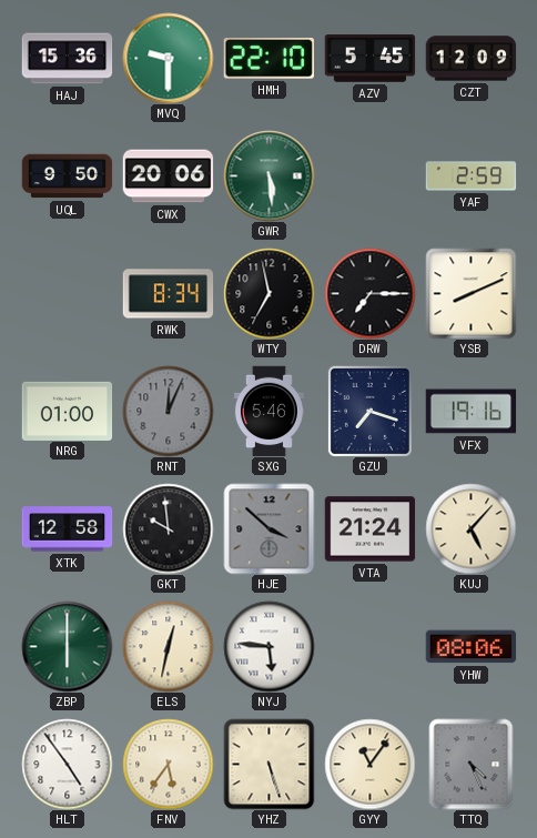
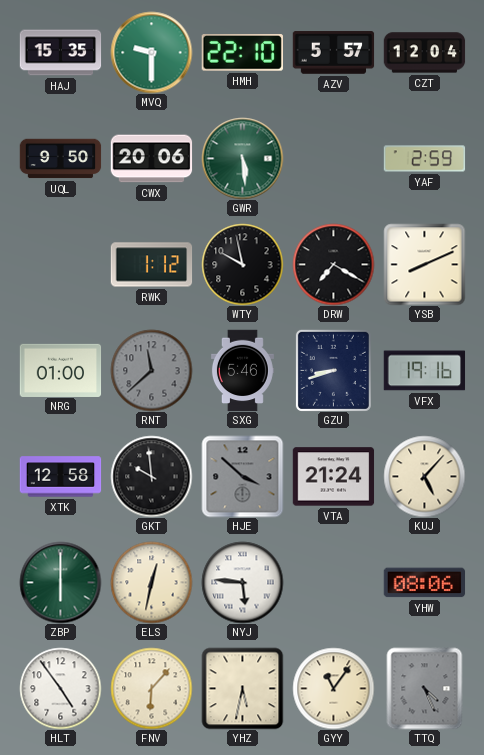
HAJ: 15:36 -> 15:35 (60, 53)
AZV: 5:45 -> 5:57 (333, 53)
CZT: 12:09 -> 12:04 (424, 53)
RWK: 8:34 -> 1:12 (151, 265)
WTY: 6:58 -> 9:58 (242, 264)
DRW: 7:15 -> 7:20 (333, 264)
RNT: 12:04 -> 11:38 (151, 370)
GZU: 7:18 -> 8:42 (333, 370)
FNV: 5:36 -> 6:07 (151, 688)
YHZ: 5:27 -> 5:32 (242, 688)
